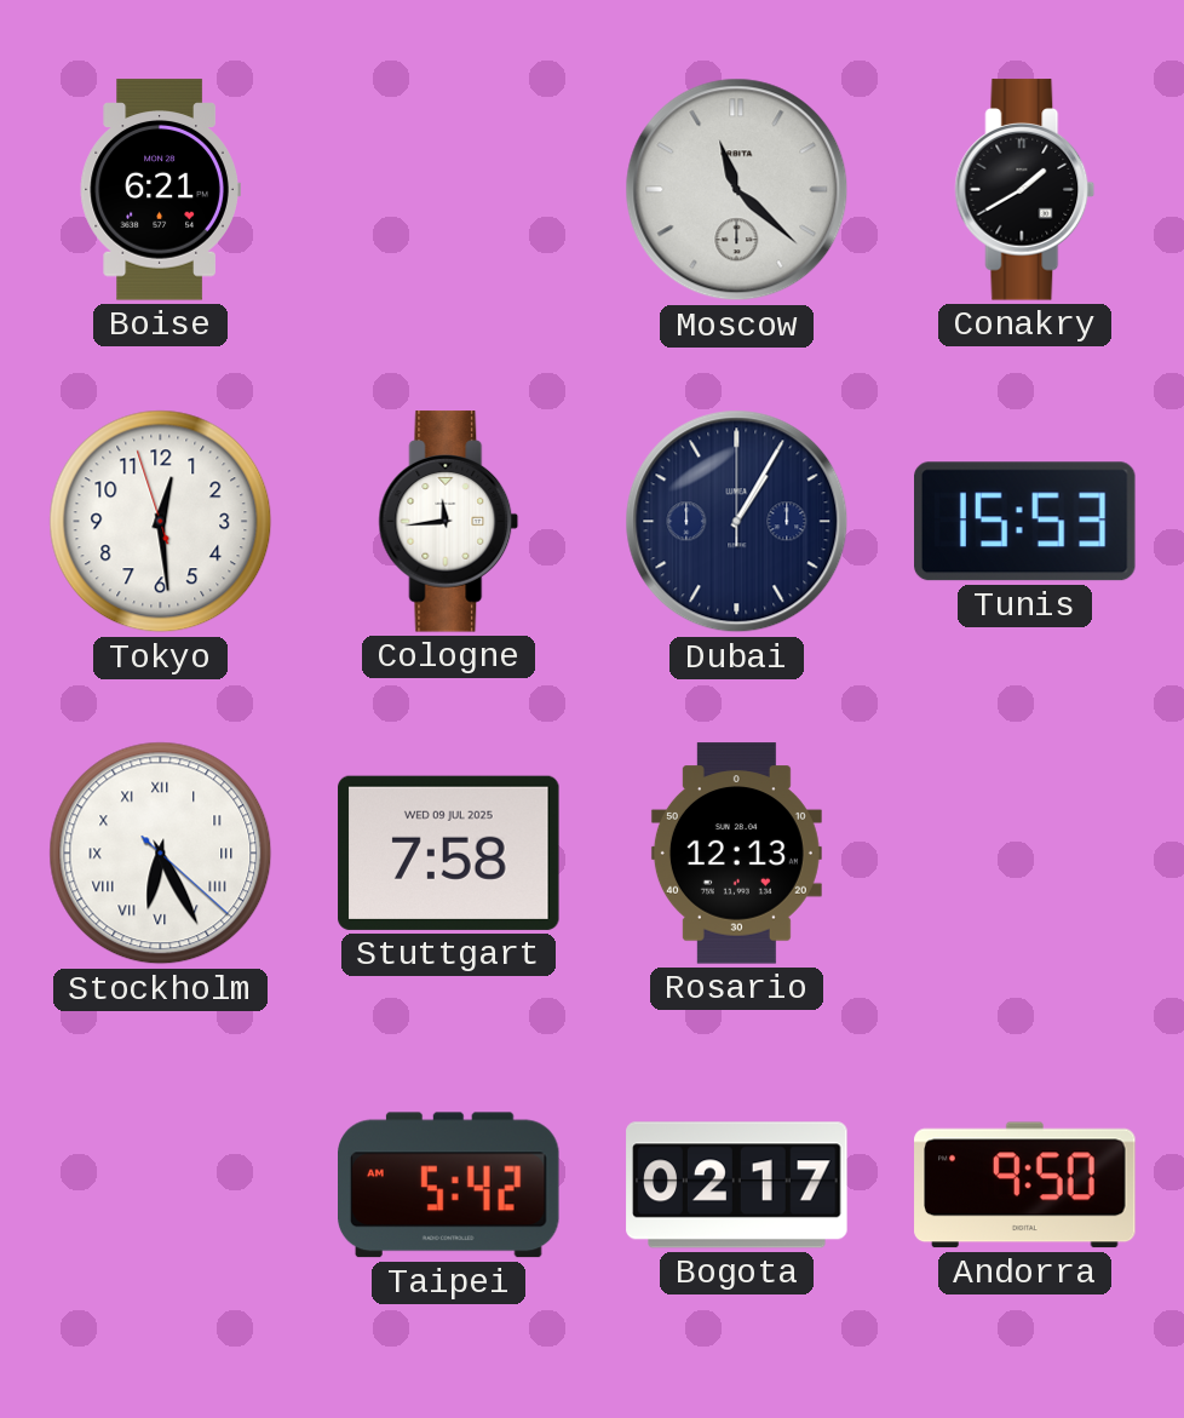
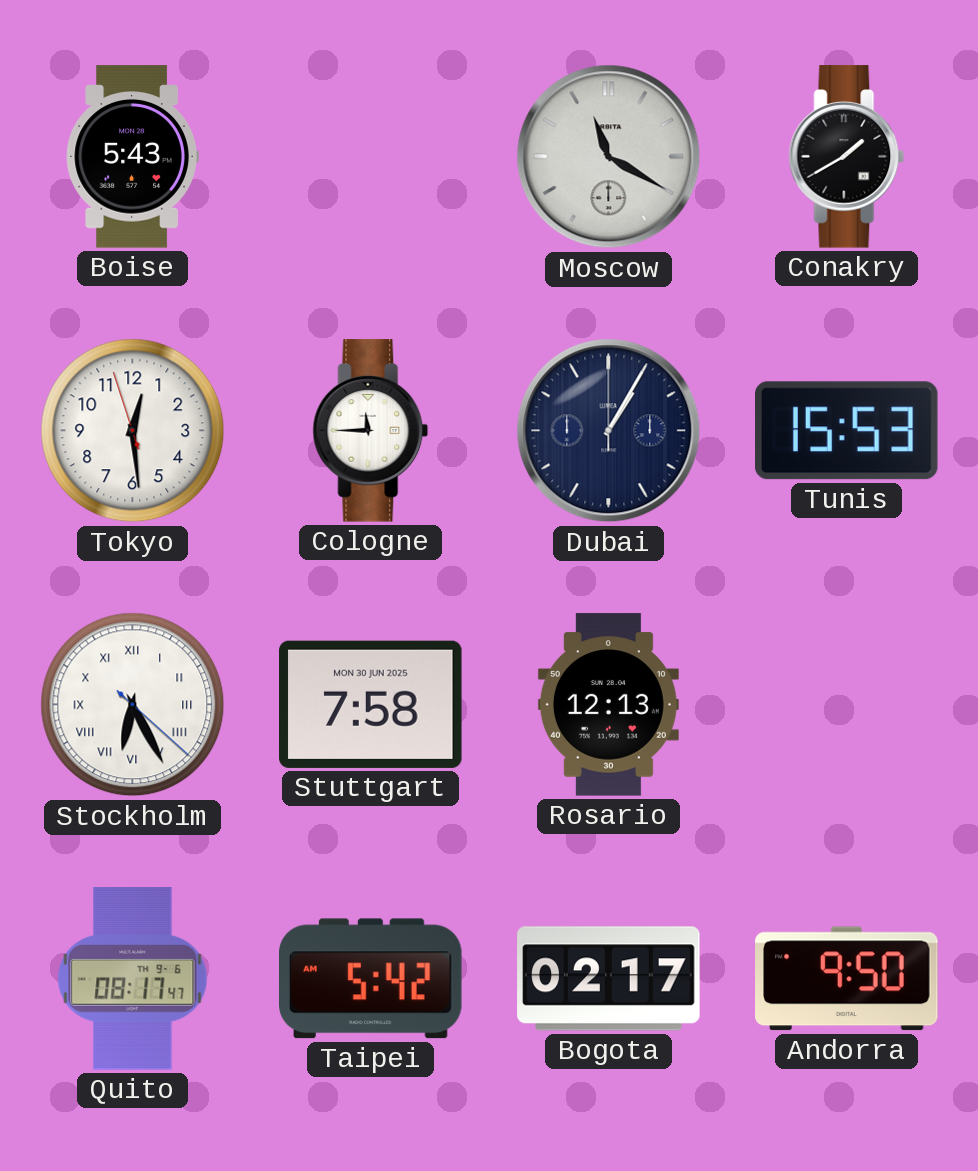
Boise: 6:21 -> 5:43 (132, 157)
Moscow: 11:22 -> 11:20 (609, 157)
Cologne: 11:44 -> 11:45 (371, 431)
Stuttgart date: WED 09 JUL 2025 -> MON 30 JUN 2025 (371, 704)
Quito: none -> 08:17 (133, 979)
